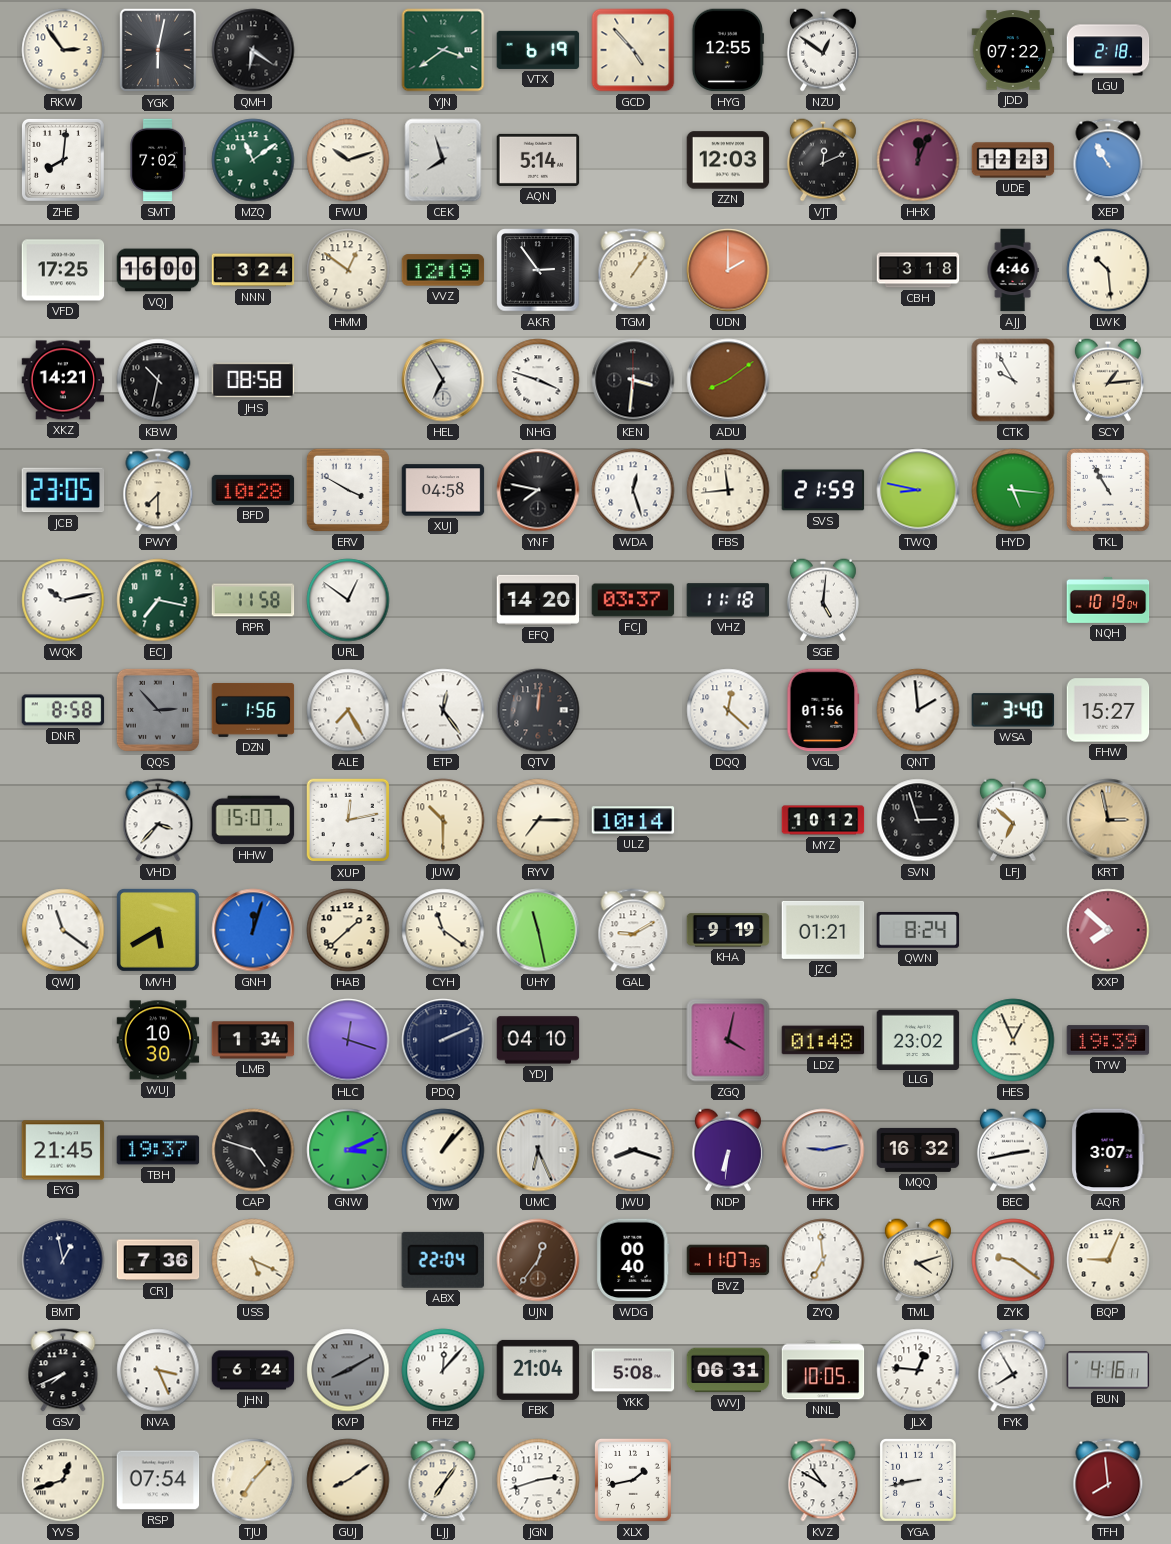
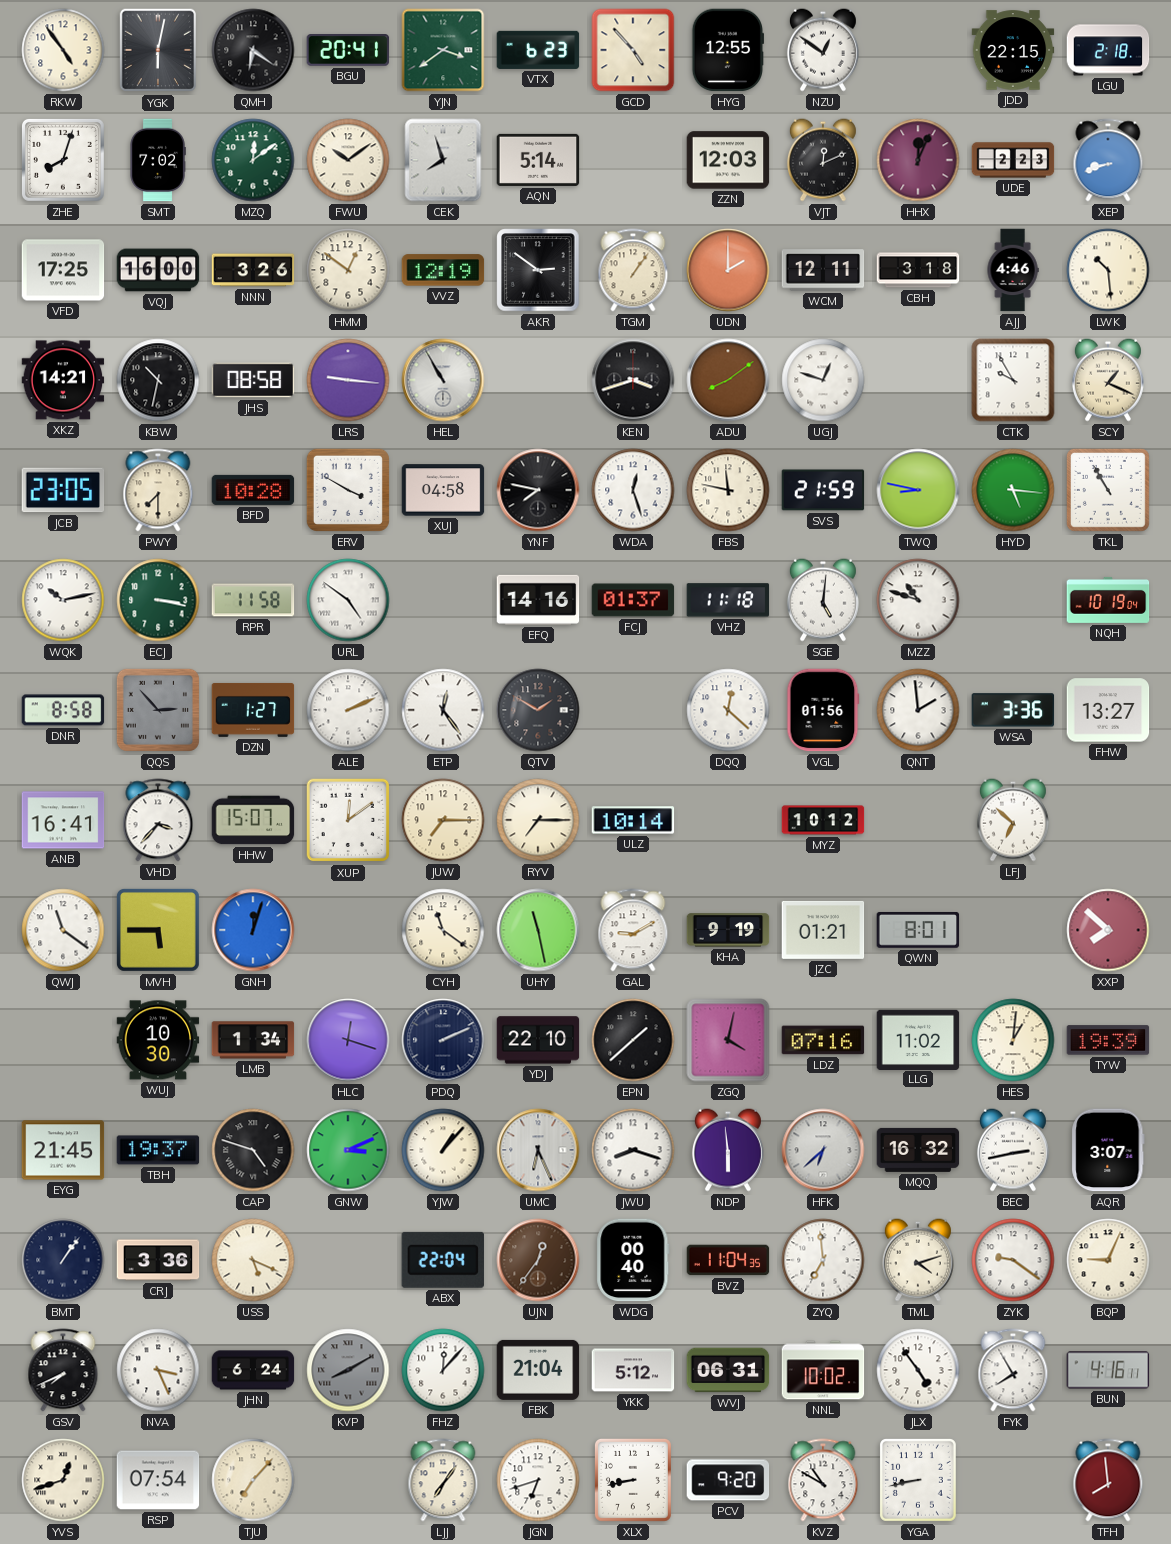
RKW: 2:54 -> 4:54 (63, 50)
BGU: none -> 20:41 (348, 51)
VTX: 6:19 -> 6:23 (538, 50)
JDD: 07:22 -> 22:15 (1013, 50)
ZHE: 8:01 -> 8:03 (63, 160)
MZQ: 11:09 -> 12:09 (253, 160)
FWU: 10:12 -> 10:09 (348, 160)
UDE: 12:23 -> 2:23 (1013, 160)
XEP: 10:55 -> 8:42 (1108, 160)
NNN: 3:24 -> 3:26 (253, 270)
AKR: 2:54 -> 2:51 (538, 270)
WCM: none -> 12:11 (823, 270)
LRS: none -> 9:16 (348, 380)
HEL: 6:55 -> 10:55 (443, 380)
NHG: 3:48 -> none (538, 380)
KEN: 3:31 -> 3:42 (633, 380)
UGJ: none -> 12:48 (823, 380)
SCY: 1:14 -> 1:19 (1108, 380)
FBS: 11:44 -> 11:47 (728, 490)
ECJ: 7:17 -> 3:17 (158, 600)
URL: 12:51 -> 4:51 (348, 600)
EFQ: 14:20 -> 14:16 (538, 600)
FCJ: 03:37 -> 01:37 (633, 600)
MZZ: none -> 10:48 (918, 600)
DZN: 1:56 -> 1:27 (253, 710)
ALE: 7:25 -> 2:11 (348, 710)
QTV: 12:01 -> 1:50 (538, 710)
WSA: 3:40 -> 3:36 (1013, 710)
FHW: 15:27 -> 13:27 (1108, 710)
ANB: none -> 16:41 (63, 820)
XUP: 12:13 -> 12:09 (348, 820)
JUW: 10:30 -> 7:15 (443, 820)
SVN: 2:57 -> none (918, 820)
KRT: 2:58 -> none (1108, 820)
MVH: 5:40 -> 5:45 (158, 930)
HAB: 1:38 -> none (348, 930)
QWN: 8:24 -> 8:01 (918, 930)
YDJ: 04:10 -> 22:10 (538, 1040)
EPN: none -> 1:38 (633, 1040)
LDZ: 01:48 -> 07:16 (823, 1040)
LLG: 23:02 -> 11:02 (918, 1039)
HES: 12:56 -> 1:01 (1013, 1040)
NDP: 6:31 -> 5:59 (728, 1150)
HFK: 9:13 -> 6:38 (823, 1150)
BMT: 12:58 -> 1:06 (63, 1260)
CRJ: 7:36 -> 3:36 (158, 1260)
BVZ: 11:07 -> 11:04 (728, 1260)
YKK: 5:08 -> 5:12 (633, 1370)
NNL: 10:05 -> 10:02 (823, 1370)
JLX: 12:46 -> 4:54 (918, 1370)
GUJ: 8:09 -> none (348, 1480)
JGN: 2:42 -> 6:42 (538, 1480)
XLX: 1:43 -> 8:43 (633, 1480)
PCV: none -> 9:20 (728, 1480)
